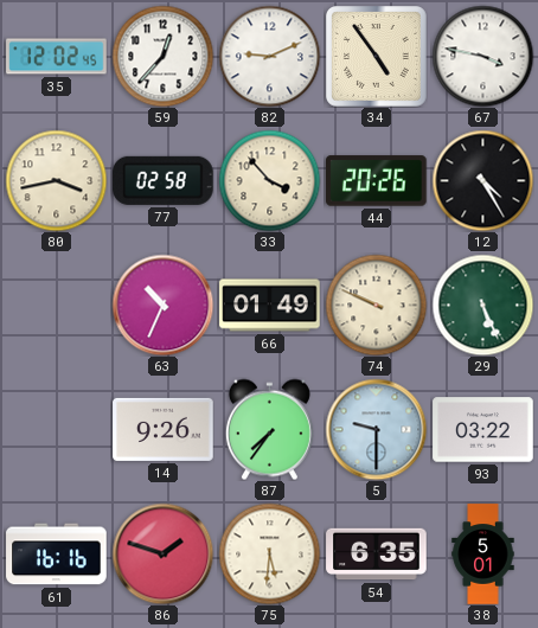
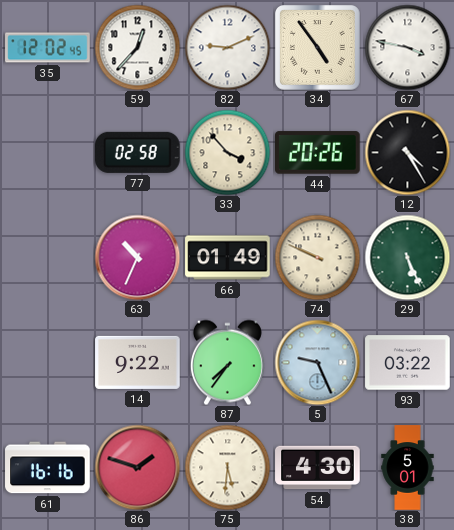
80: 3:43 -> none (56, 180)
14: 9:26 -> 9:22 (138, 362)
5: 9:30 -> 9:26 (317, 362)
54: 6:35 -> 4:30 (318, 468)
